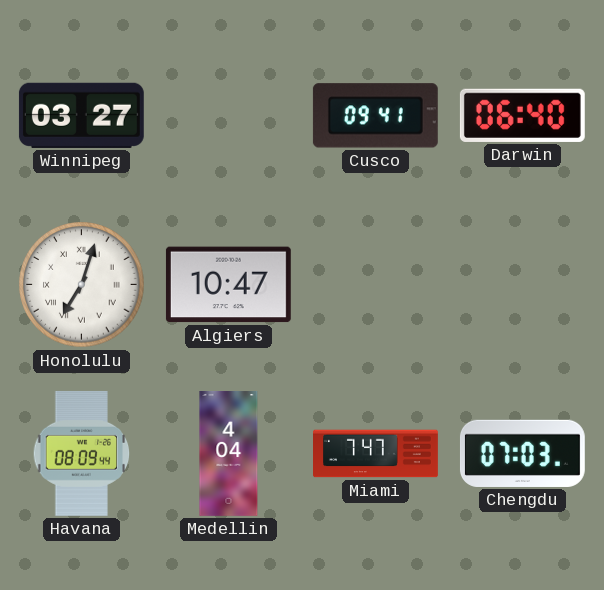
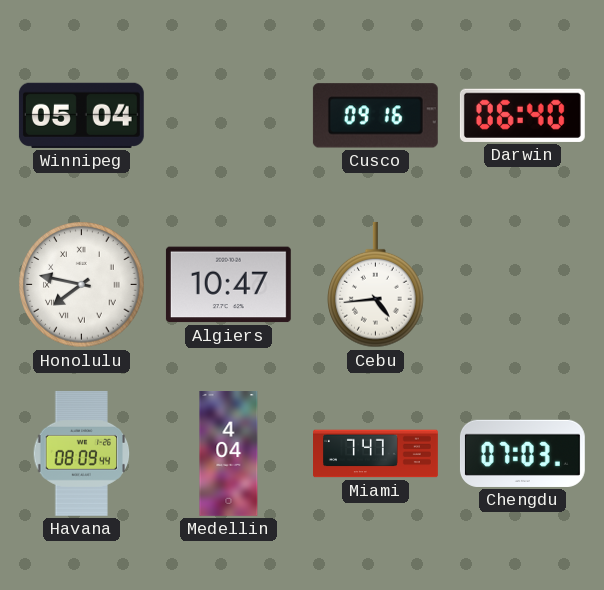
Winnipeg: 03:27 -> 05:04 (81, 115)
Cusco: 09:41 -> 09:16 (375, 116)
Honolulu: 7:03 -> 7:47 (82, 285)
Cebu: none -> 4:44 (376, 285)
